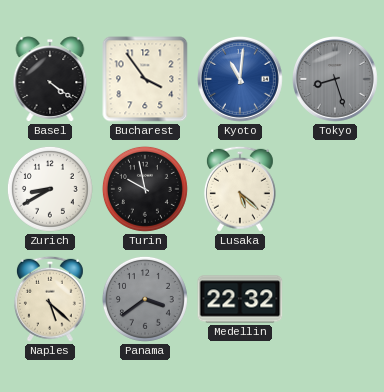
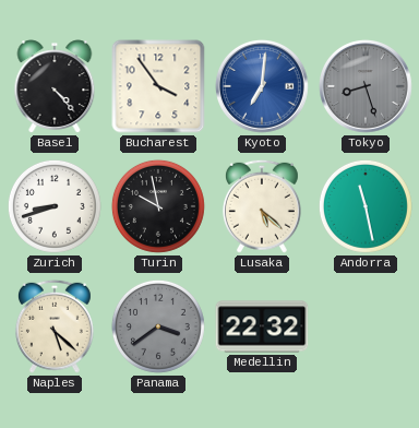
Basel: 4:21 -> 4:23 (55, 86)
Kyoto: 11:01 -> 7:01 (263, 87)
Zurich: 8:40 -> 8:42 (55, 206)
Andorra: none -> 11:28 (366, 206)
